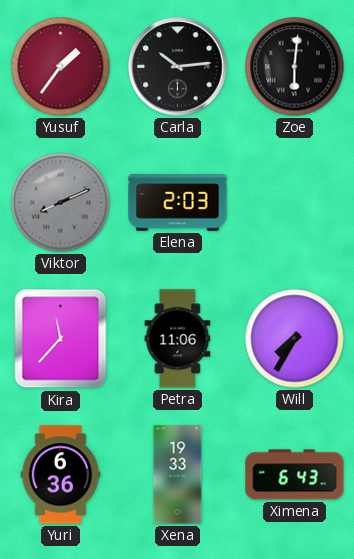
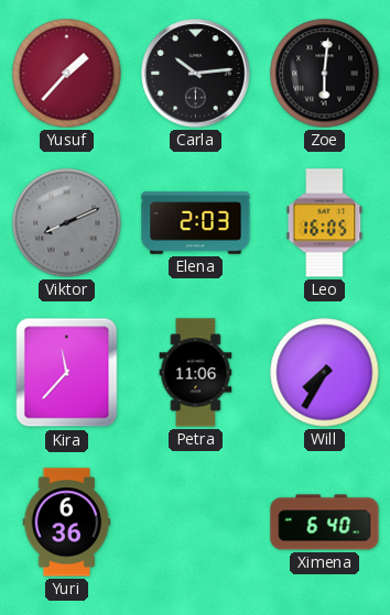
Yusuf: 1:36 -> 1:37 (67, 74)
Leo: none -> 16:05 (325, 223)
Xena: 19:33 -> none (178, 475)
Ximena: 6:43 -> 6:40 (325, 523)
